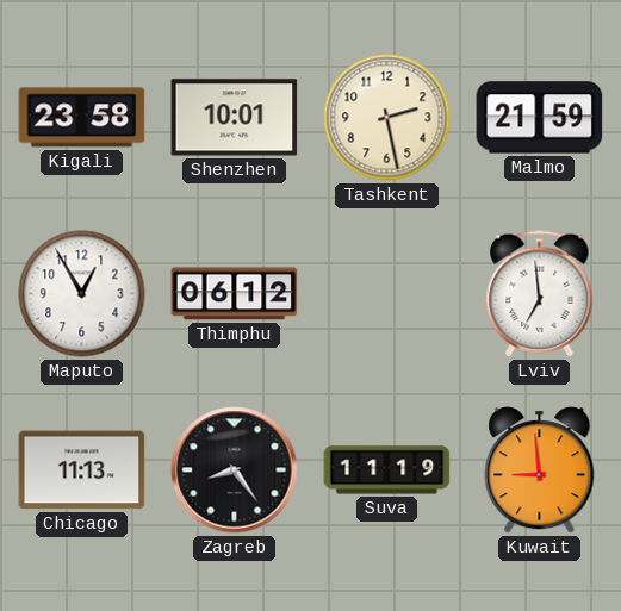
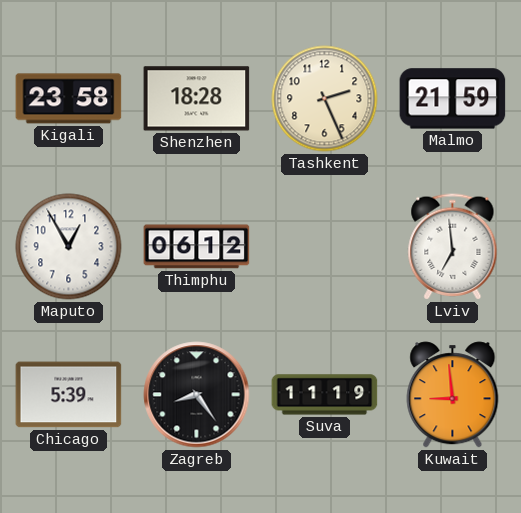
Shenzhen: 10:01 -> 18:28 (197, 99)
Tashkent: 2:28 -> 2:26 (325, 99)
Chicago: 11:13 -> 5:39 (69, 395)
